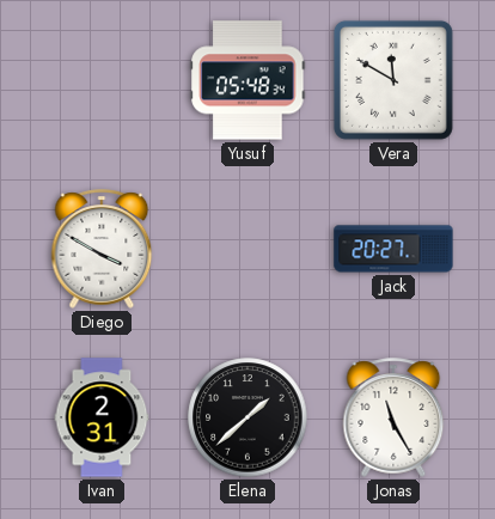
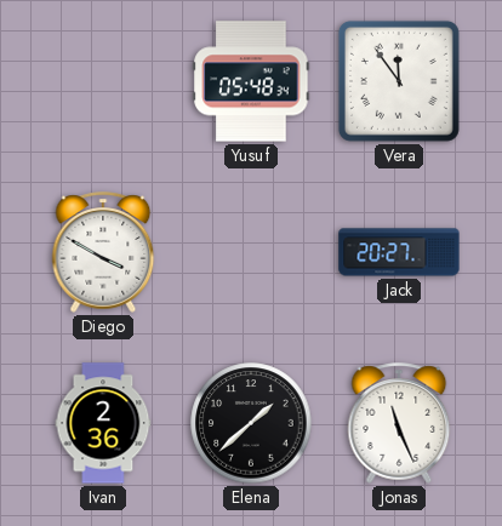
Vera: 11:50 -> 11:54 (399, 81)
Ivan: 2:31 -> 2:36 (103, 423)
Jonas: 11:25 -> 11:26 (399, 423)
